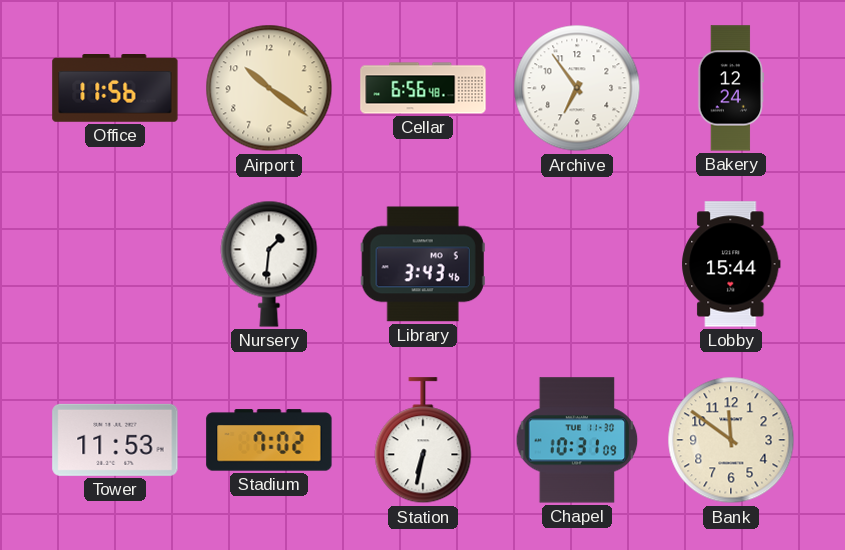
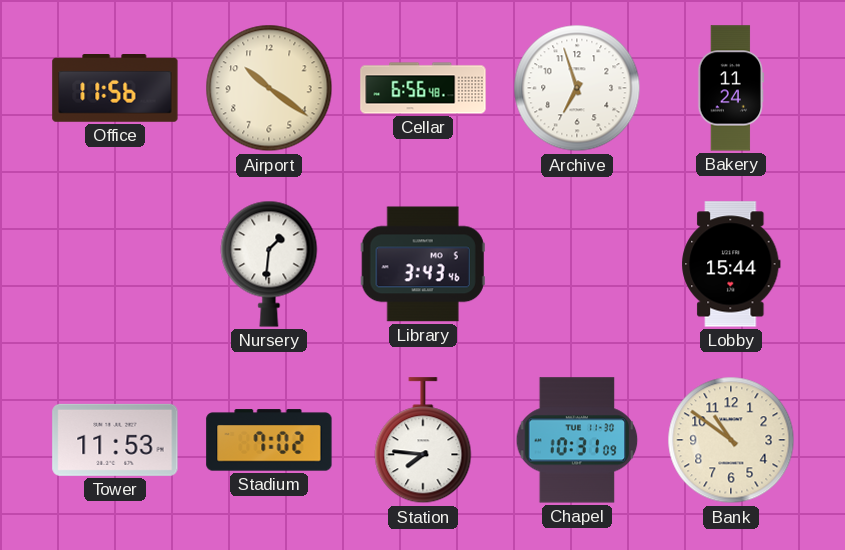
Archive: 6:54 -> 6:57 (577, 88)
Bakery: 12:24 -> 11:24 (731, 88)
Station: 6:32 -> 7:46 (423, 441)
Bank: 11:51 -> 10:51 (731, 440)
